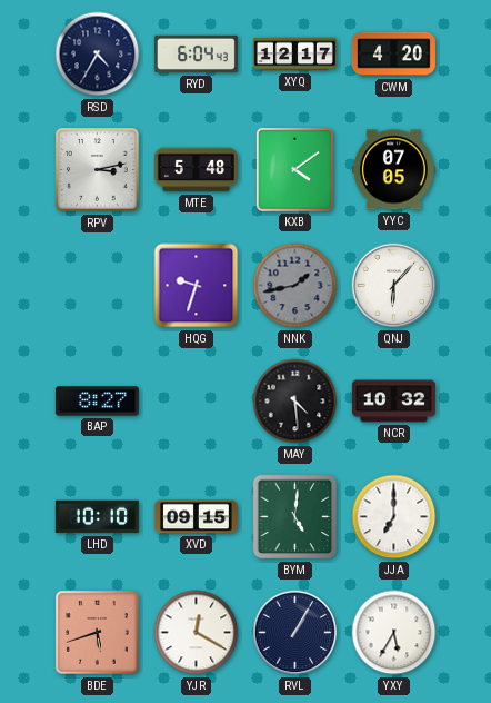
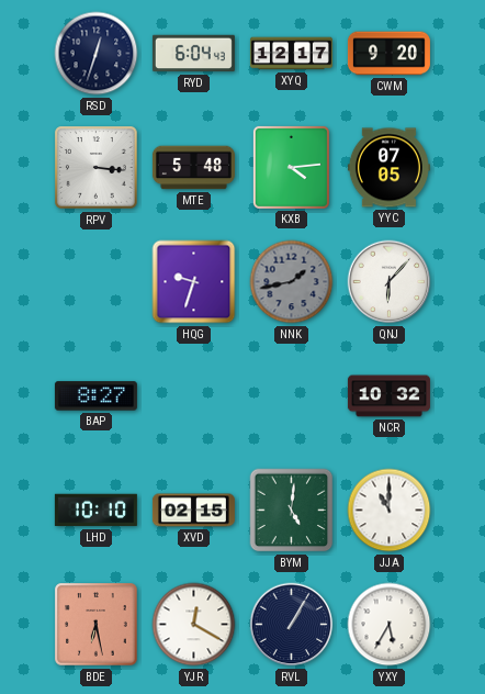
RSD: 4:35 -> 12:33 (97, 54)
CWM: 4:20 -> 9:20 (388, 54)
RPV: 3:13 -> 3:16 (97, 168)
KXB: 4:09 -> 4:14 (291, 167)
MAY: 4:29 -> none (295, 402)
XVD: 09:15 -> 02:15 (193, 511)
JJA: 7:00 -> 11:00 (390, 511)
BDE: 5:42 -> 6:28 (97, 625)
